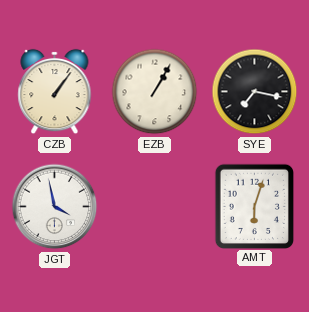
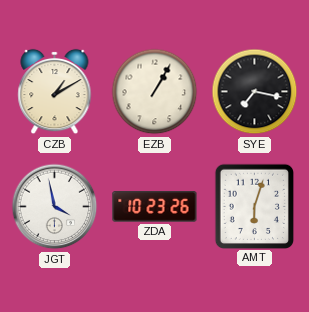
CZB: 1:06 -> 1:10 (55, 92)
ZDA: none -> 10:23 (155, 207)
